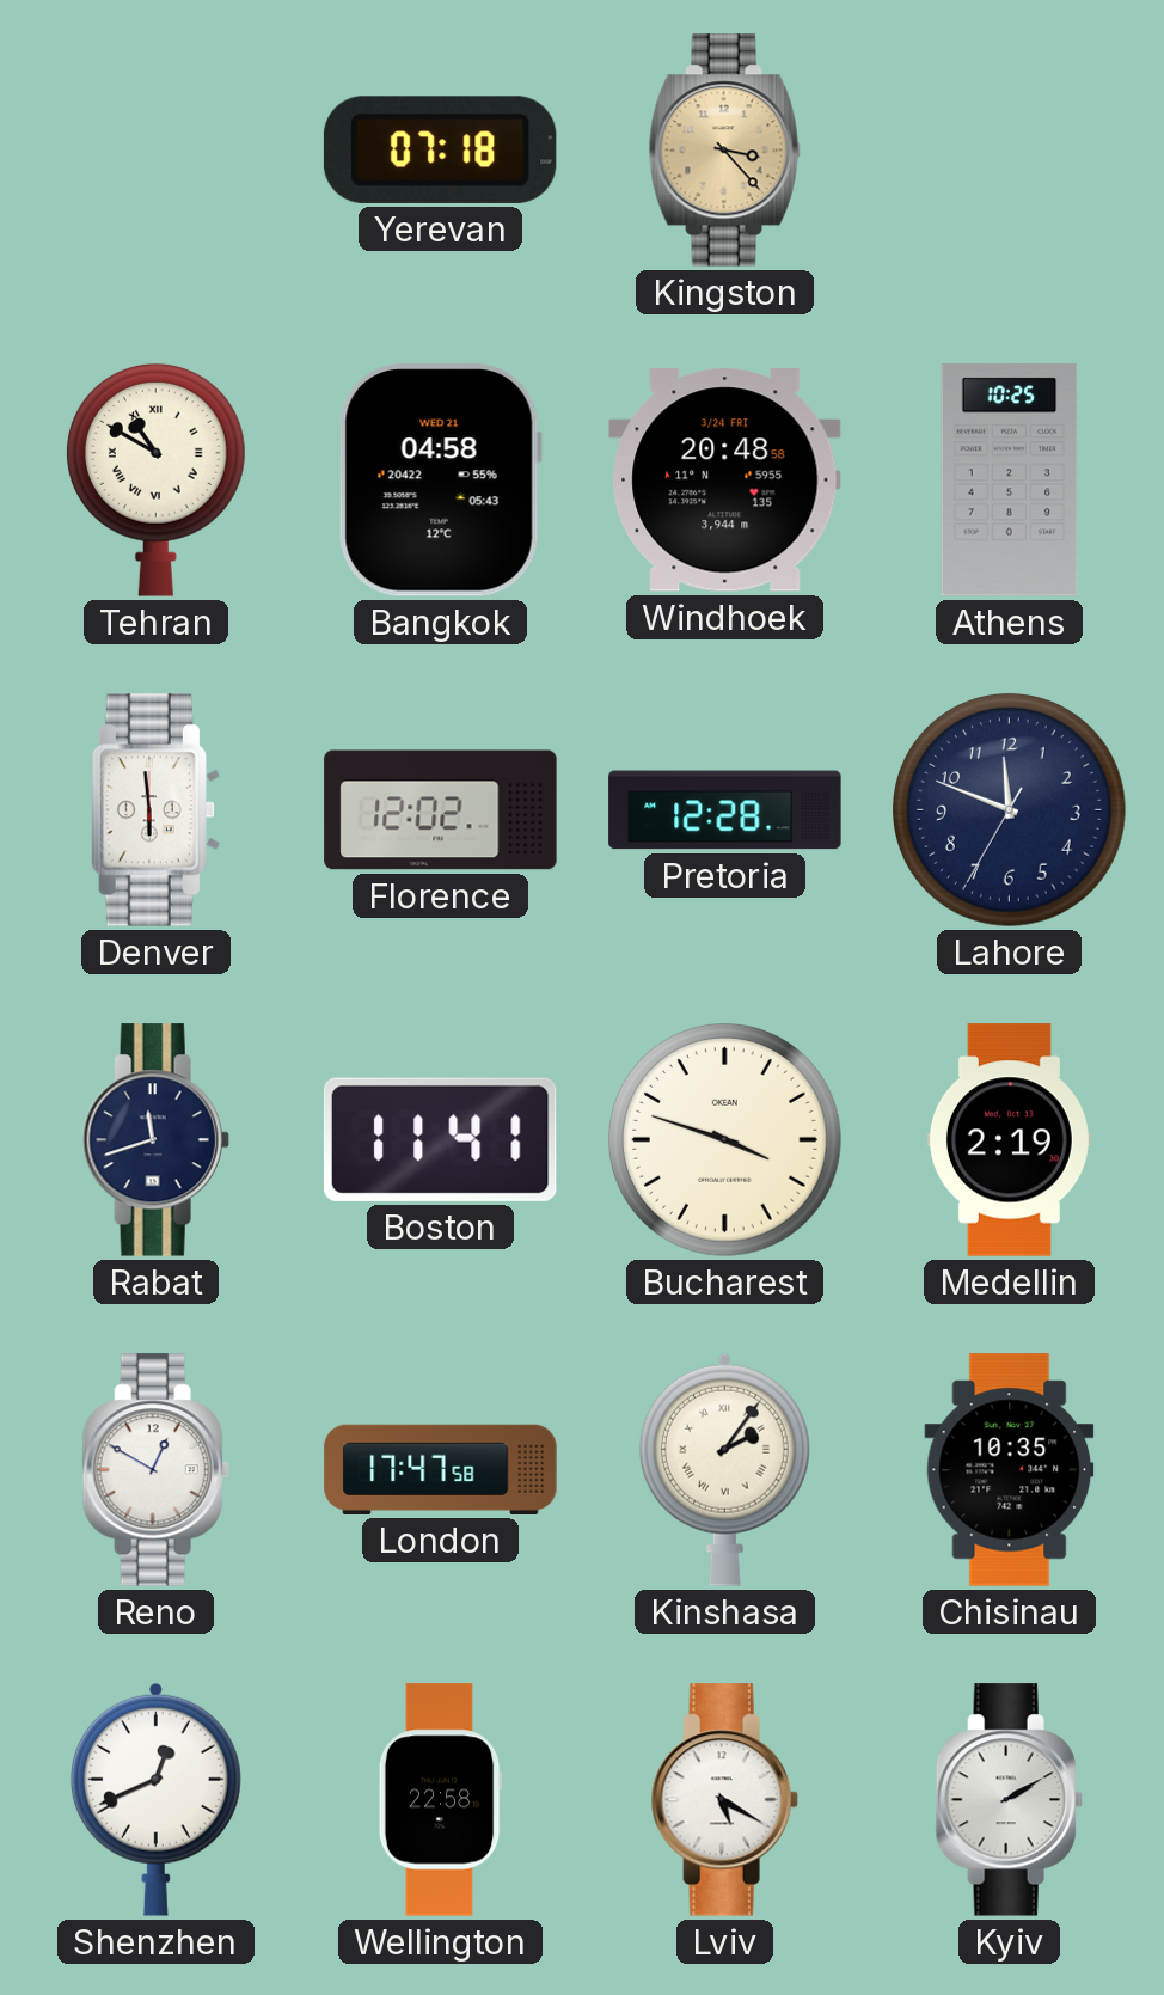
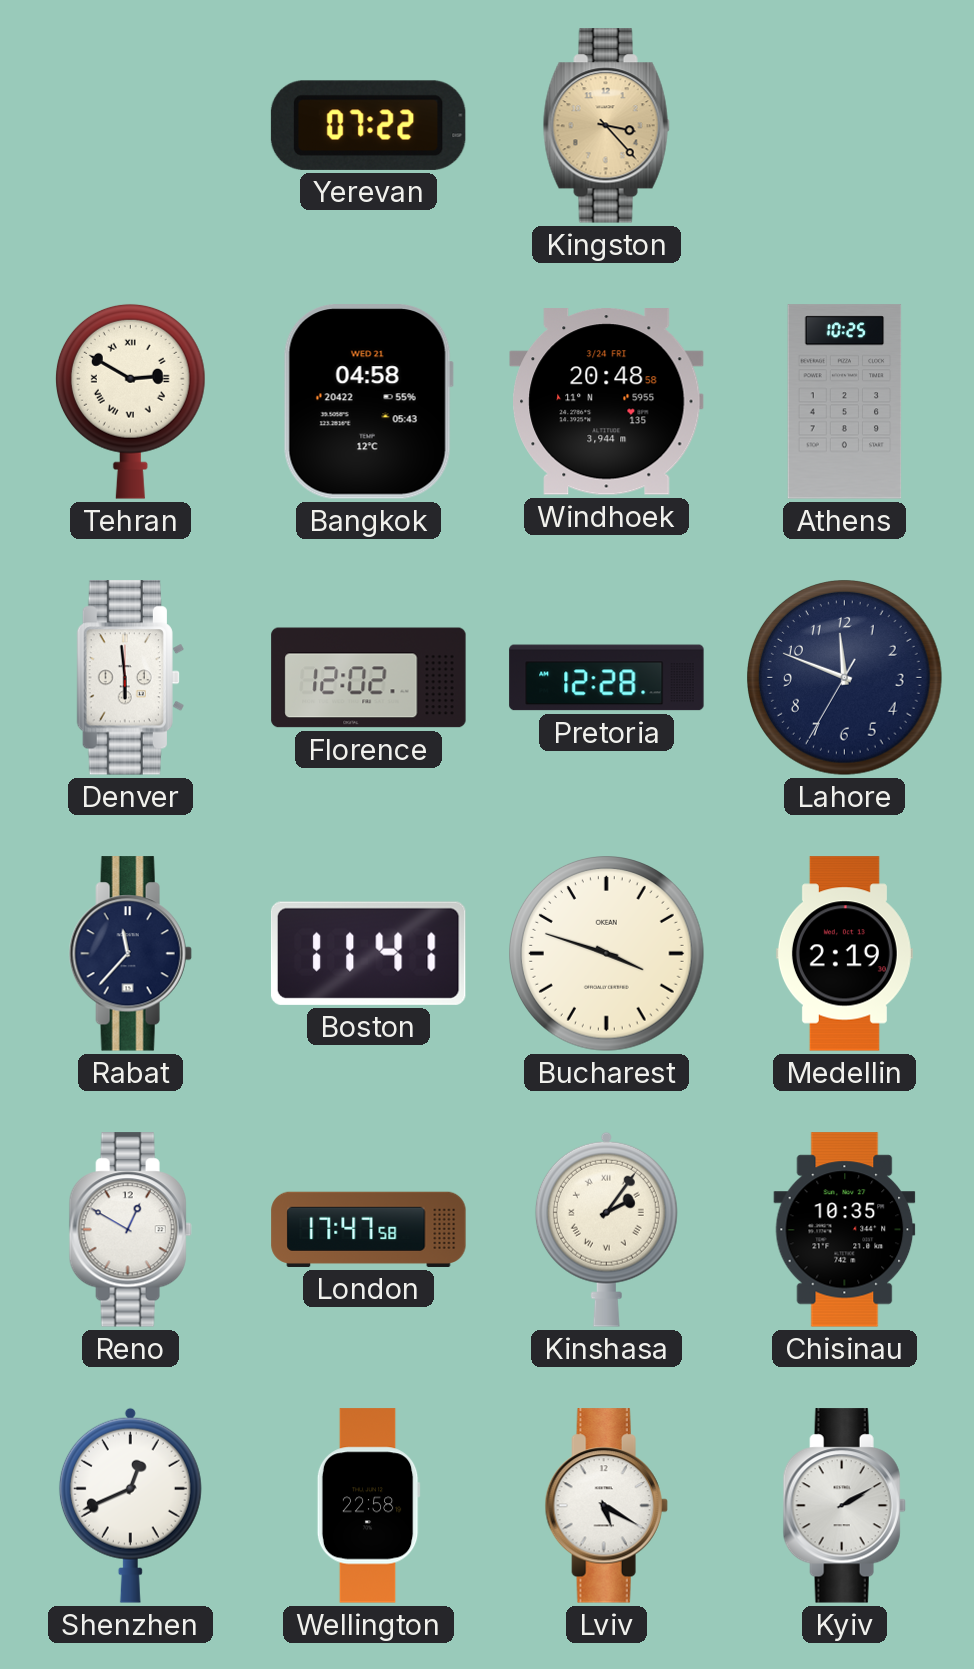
Yerevan: 07:18 -> 07:22 (368, 125)
Tehran: 10:50 -> 2:50 (130, 401)
Rabat: 11:42 -> 11:37 (130, 954)
